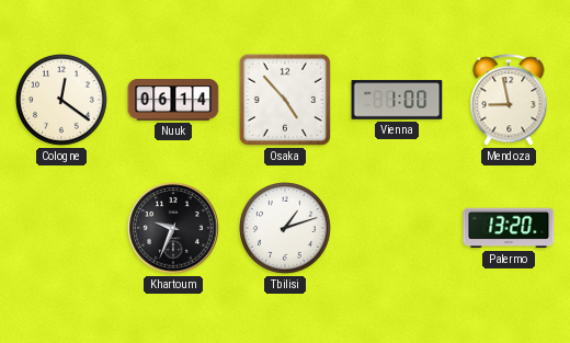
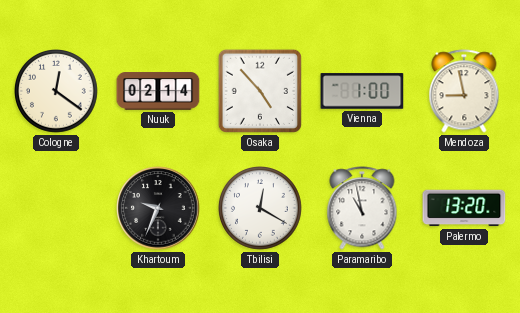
Nuuk: 06:14 -> 02:14 (158, 91)
Tbilisi: 1:12 -> 12:20 (261, 209)
Paramaribo: none -> 10:58 (362, 208)
